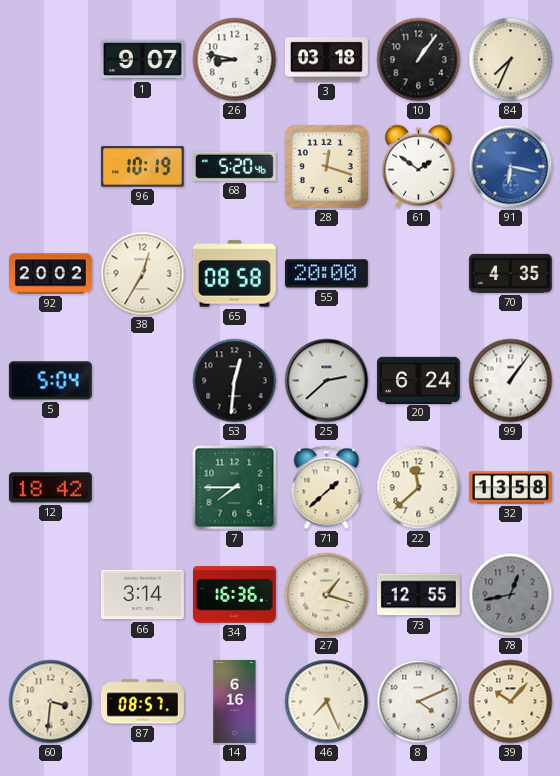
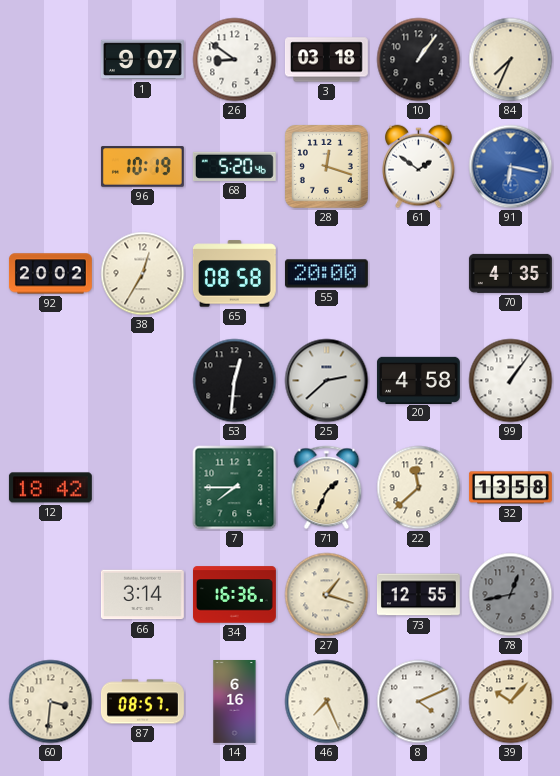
26: 8:47 -> 8:51 (235, 60)
5: 5:04 -> none (50, 381)
20: 6:24 -> 4:58 (418, 380)
71: 1:38 -> 1:34 (327, 488)
